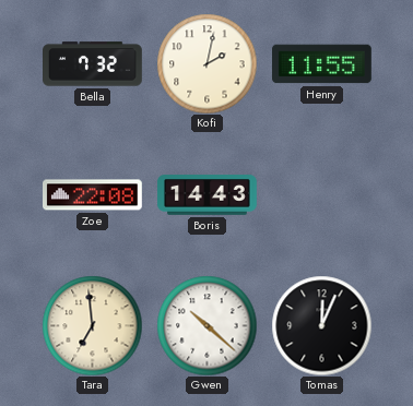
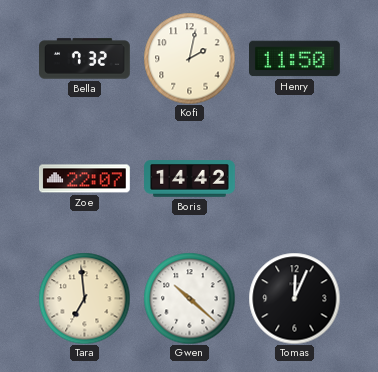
Henry: 11:55 -> 11:50 (295, 59)
Zoe: 22:08 -> 22:07 (85, 179)
Boris: 14:43 -> 14:42 (190, 179)
